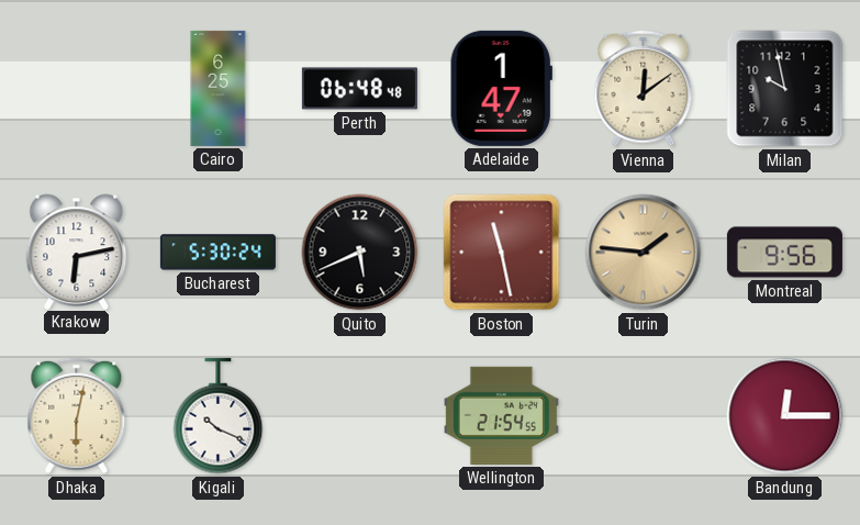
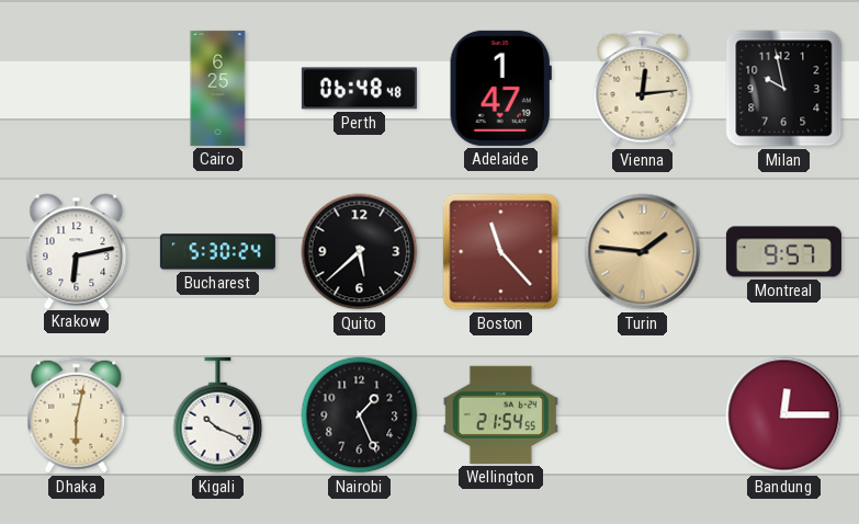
Vienna: 12:09 -> 12:14 (643, 89)
Quito: 5:41 -> 5:38 (360, 252)
Boston: 11:28 -> 11:23 (501, 252)
Montreal: 9:56 -> 9:57 (783, 252)
Nairobi: none -> 1:26 (360, 415)
